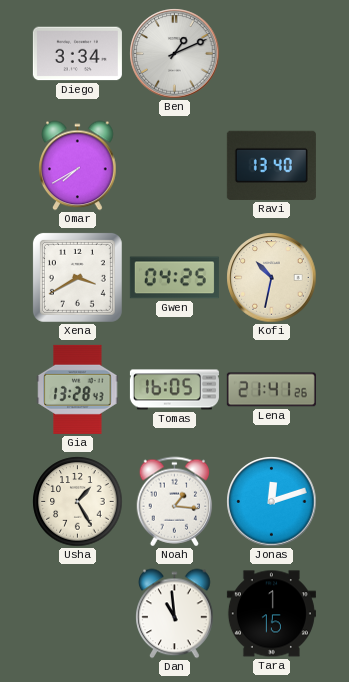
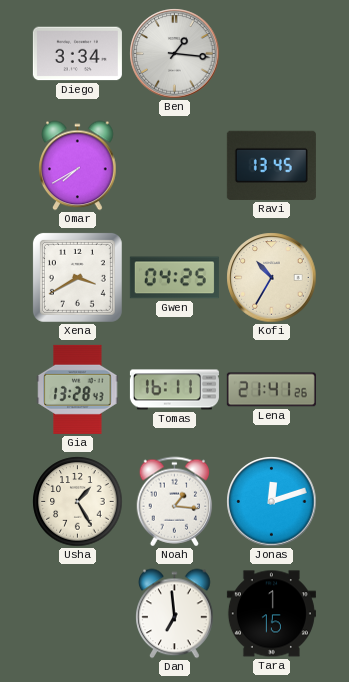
Ben: 1:11 -> 1:16 (175, 54)
Ravi: 13:40 -> 13:45 (271, 165)
Kofi: 10:32 -> 10:35 (272, 278)
Tomas: 16:05 -> 16:11 (174, 390)
Dan: 10:59 -> 6:59 (175, 614)
